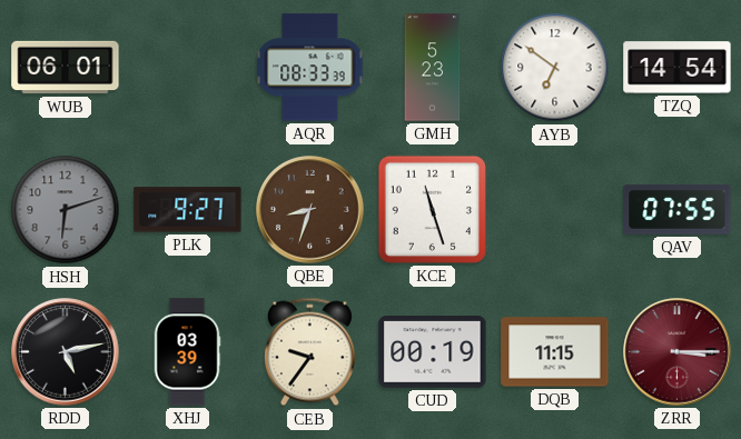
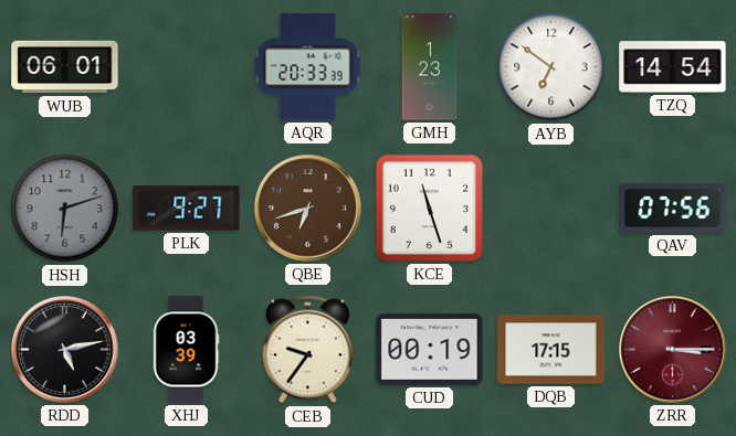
AQR: 08:33 -> 20:33 (308, 67)
GMH: 5:23 -> 1:23 (430, 67)
QBE: 8:33 -> 6:42 (308, 209)
QAV: 07:55 -> 07:56 (673, 209)
DQB: 11:15 -> 17:15 (551, 350)
